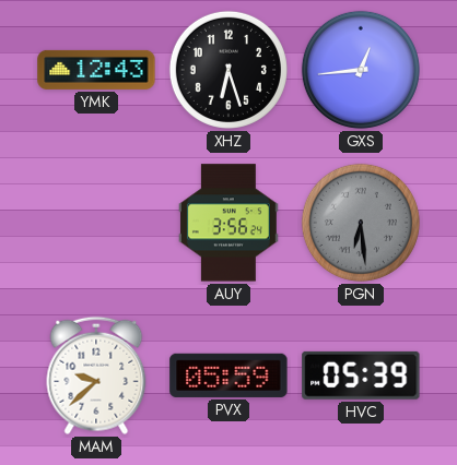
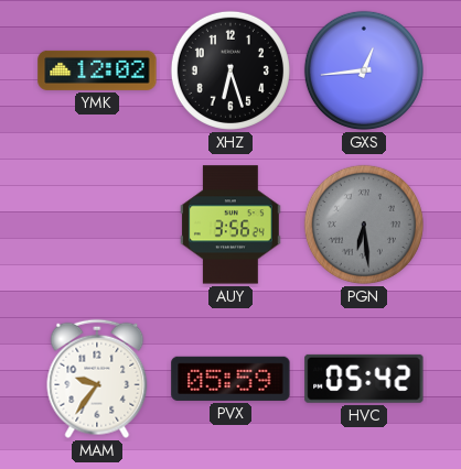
YMK: 12:43 -> 12:02 (97, 70)
MAM: 9:38 -> 9:36 (97, 379)
HVC: 05:39 -> 05:42 (364, 379)
